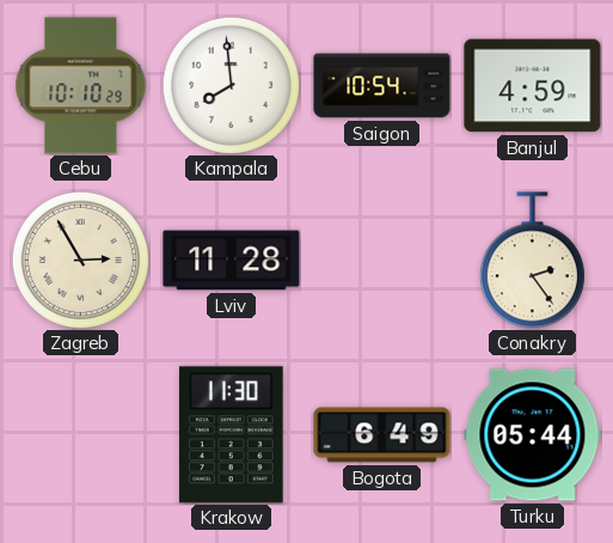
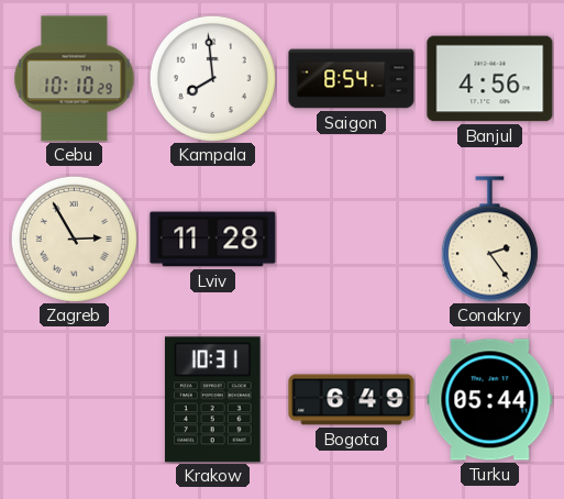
Saigon: 10:54 -> 8:54 (352, 79)
Banjul: 4:59 -> 4:56 (490, 79)
Krakow: 11:30 -> 10:31 (212, 400)
